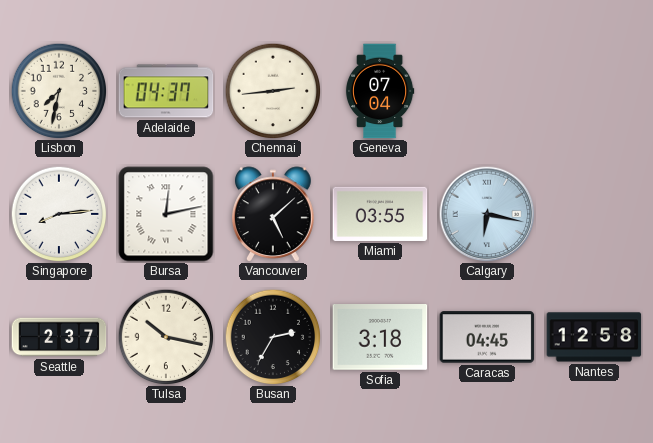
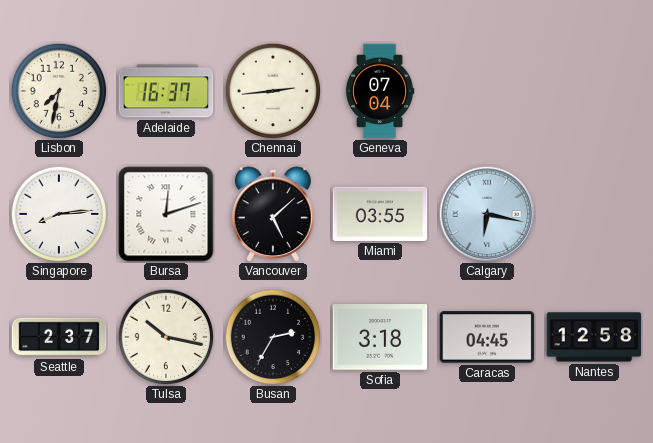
Adelaide: 04:37 -> 16:37 (166, 91)
Bursa: 12:13 -> 12:12 (166, 214)
